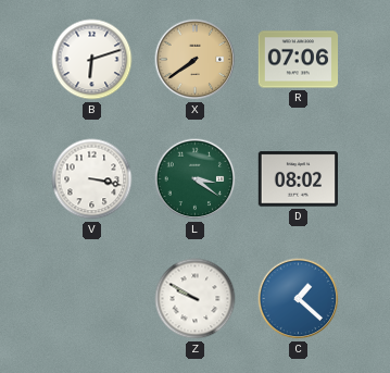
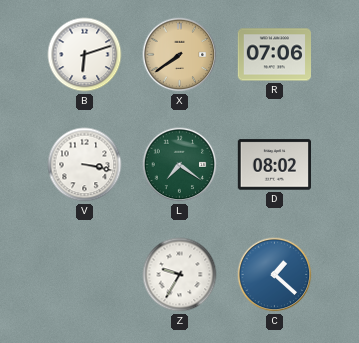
L: 3:21 -> 7:21 (180, 165)
Z: 9:50 -> 9:35 (180, 275)
